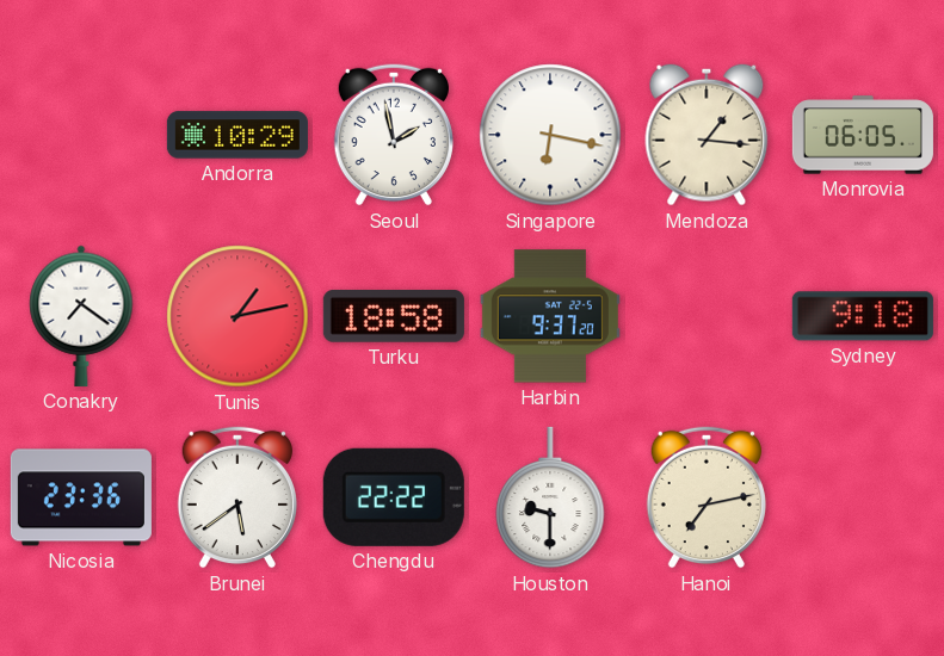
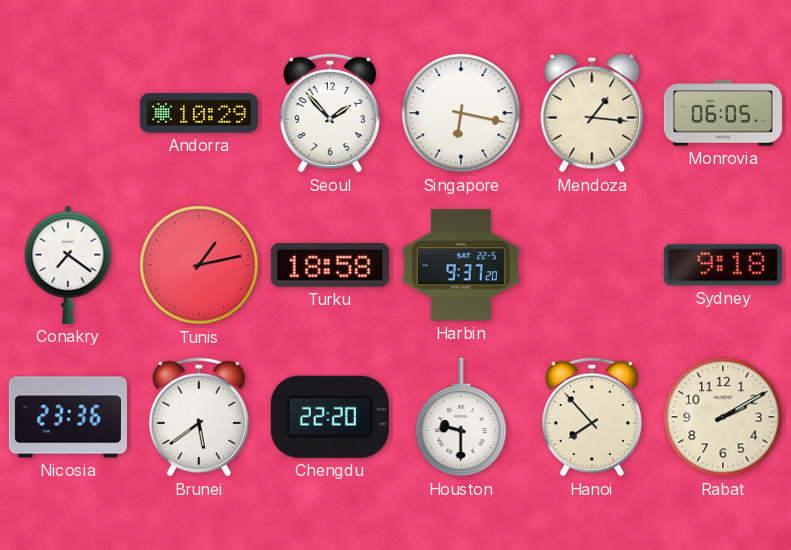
Seoul: 1:58 -> 1:53 (329, 113)
Chengdu: 22:22 -> 22:20 (330, 417)
Hanoi: 7:13 -> 7:53 (591, 417)
Rabat: none -> 2:10 (723, 417)
